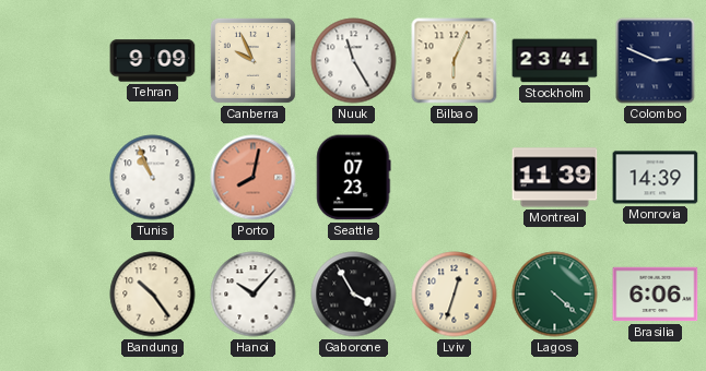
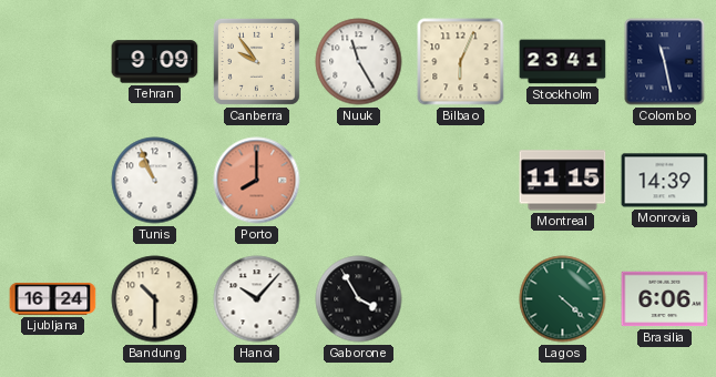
Canberra: 9:56 -> 9:54 (256, 61)
Colombo: 2:49 -> 11:28 (665, 62)
Porto: 8:02 -> 8:00 (257, 181)
Seattle: 07:23 -> none (354, 178)
Montreal: 11:39 -> 11:15 (563, 181)
Ljubljana: none -> 16:24 (53, 298)
Bandung: 10:24 -> 10:30 (155, 299)
Lviv: 12:33 -> none (455, 295)
